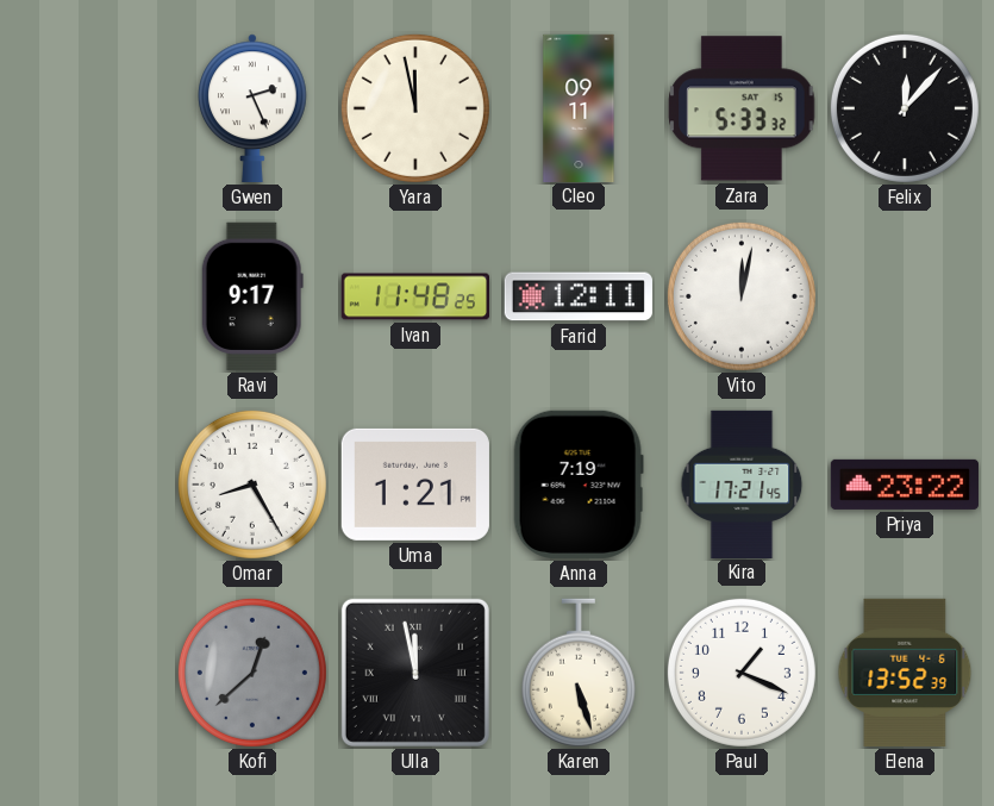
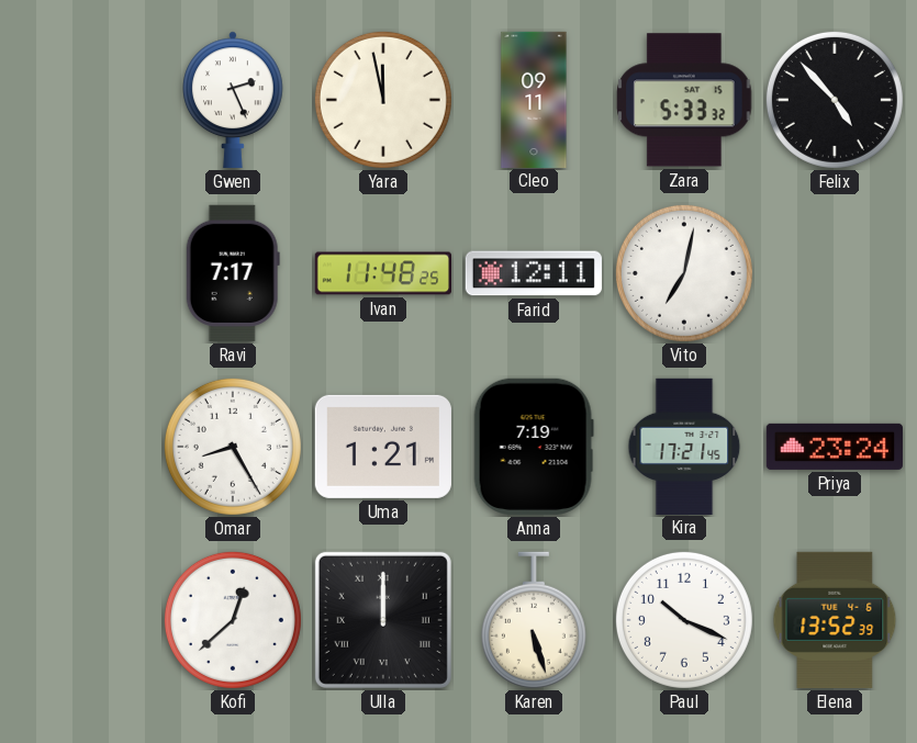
Felix: 12:07 -> 4:53 (835, 100)
Ravi: 9:17 -> 7:17 (233, 273)
Vito: 12:02 -> 7:02 (684, 273)
Priya: 23:22 -> 23:24 (835, 447)
Kofi dial: grey -> white (233, 620)
Ulla: 11:58 -> 12:00 (383, 620)
Paul: 1:19 -> 10:19 (684, 620)
